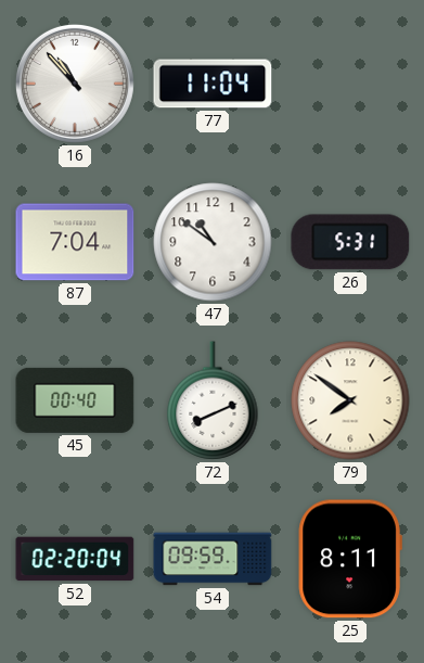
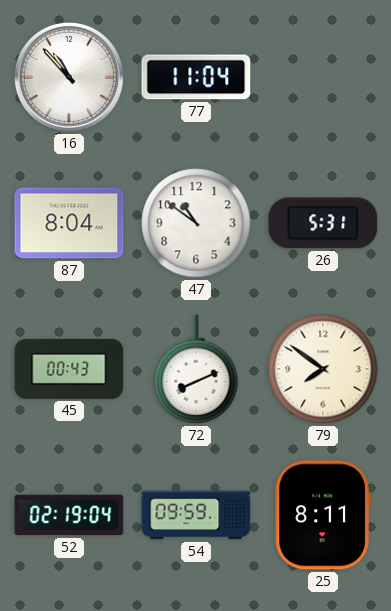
87: 7:04 -> 8:04 (69, 223)
45: 00:40 -> 00:43 (69, 369)
52: 02:20 -> 02:19 (69, 515)
